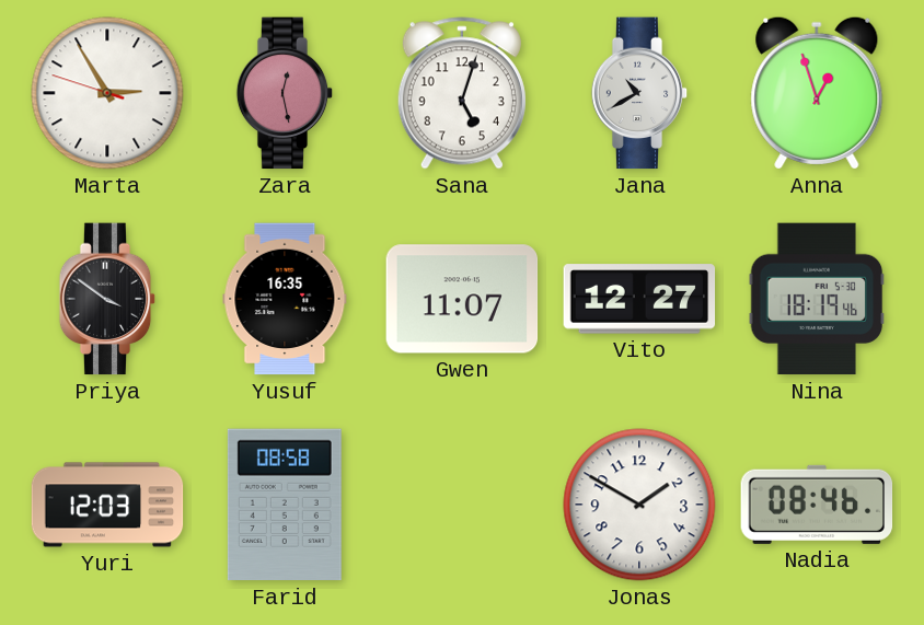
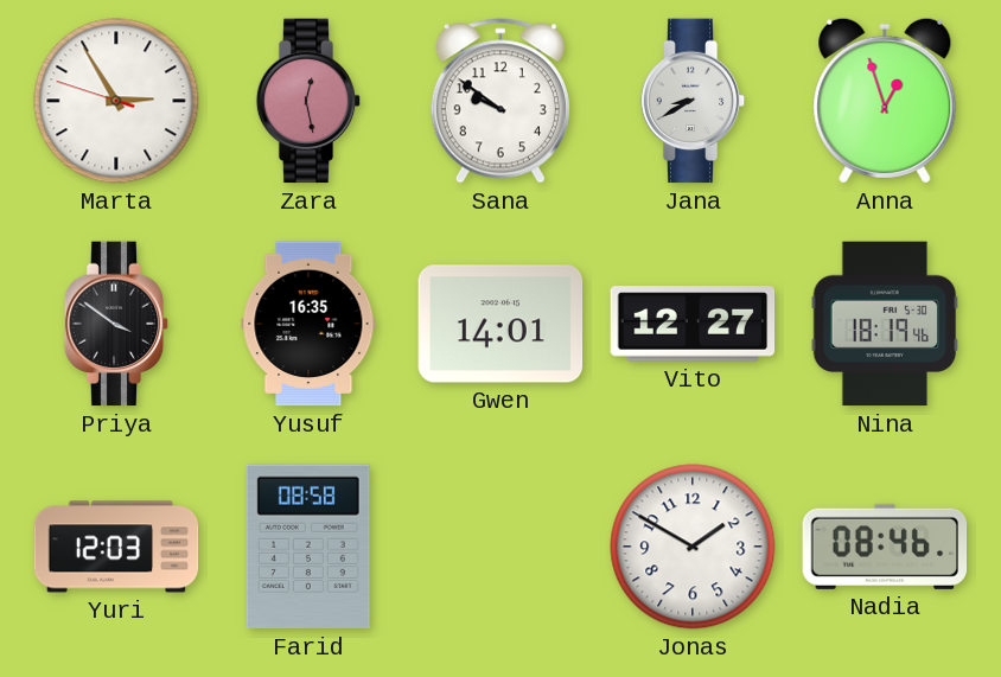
Sana: 5:03 -> 9:51 (500, 101)
Jana: 10:40 -> 8:40 (693, 101)
Gwen: 11:07 -> 14:01 (500, 324)
